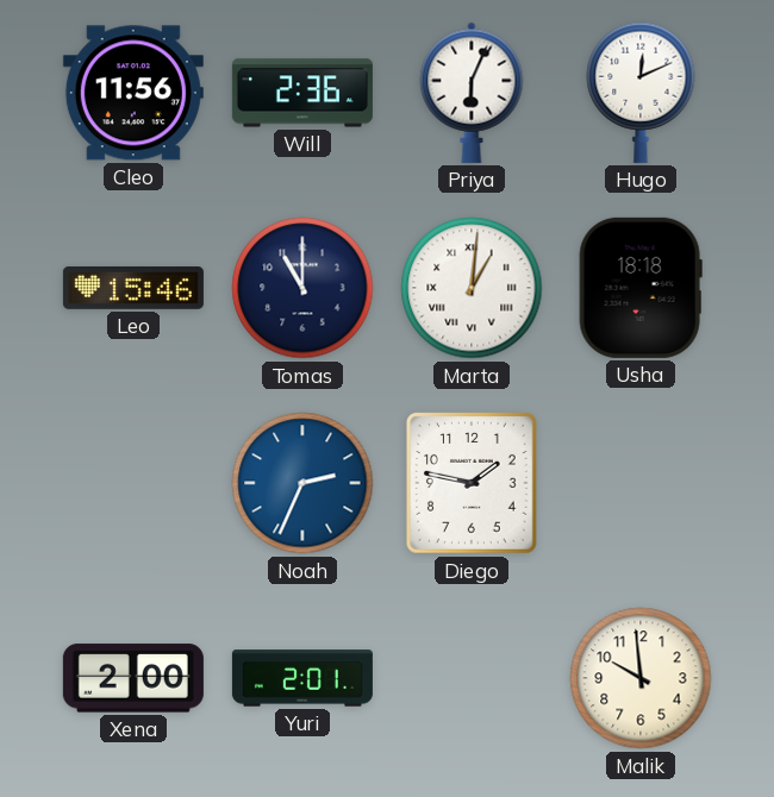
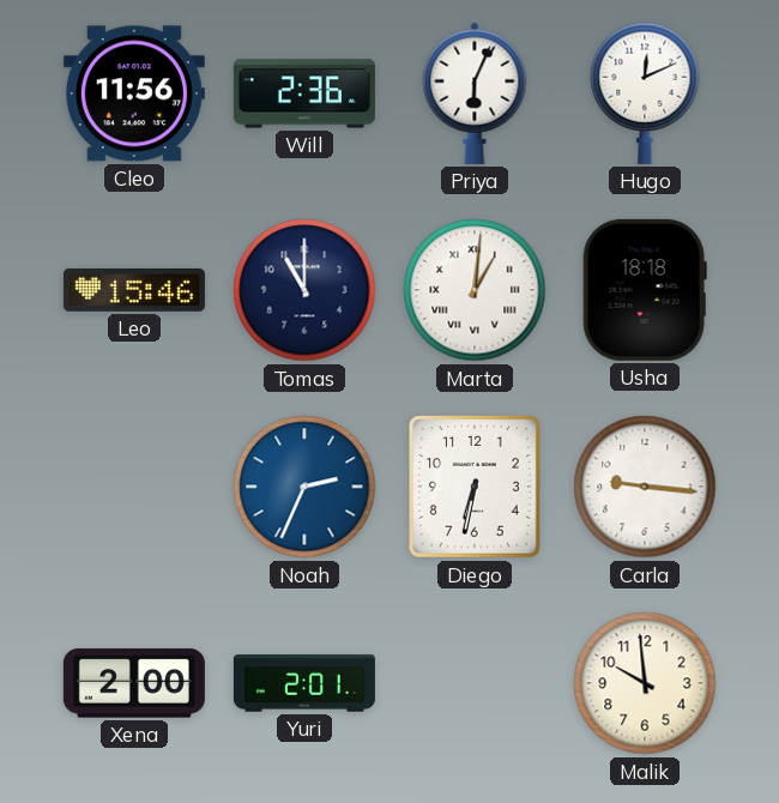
Diego: 1:47 -> 6:32 (476, 487)
Carla: none -> 9:16 (645, 487)
